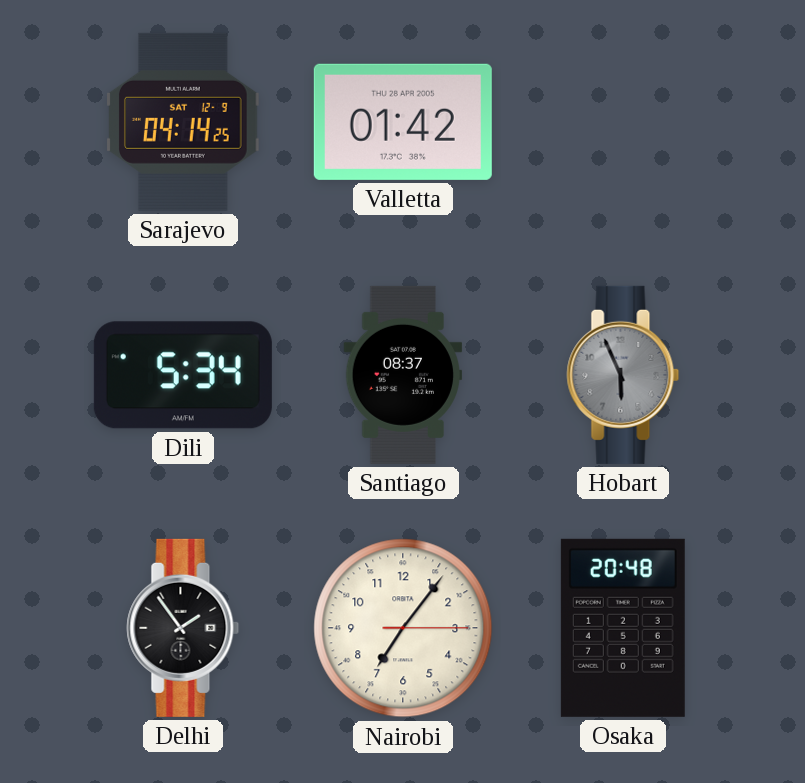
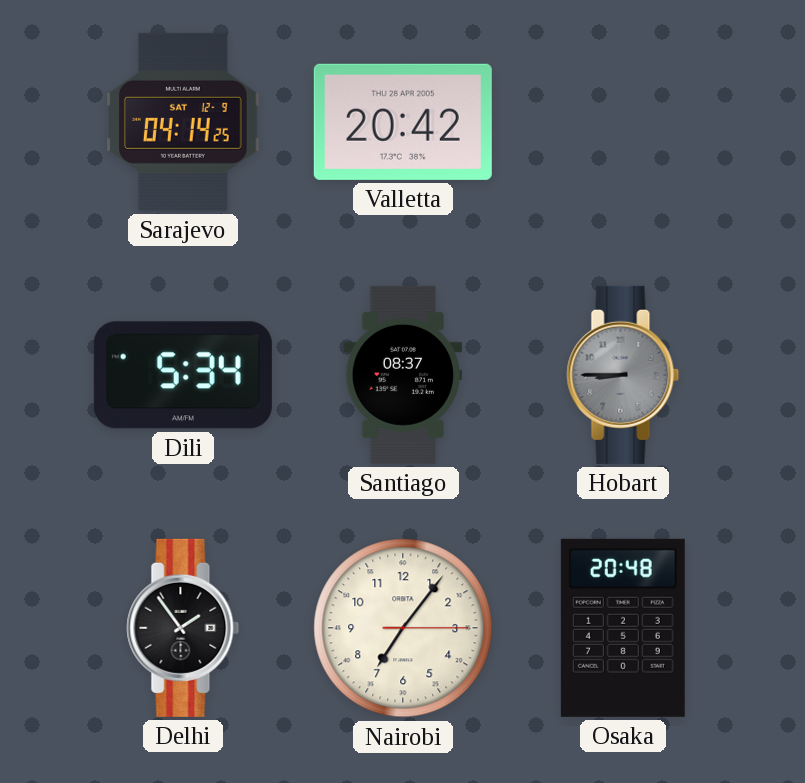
Valletta: 01:42 -> 20:42 (403, 122)
Hobart: 5:56 -> 8:45 (623, 375)
